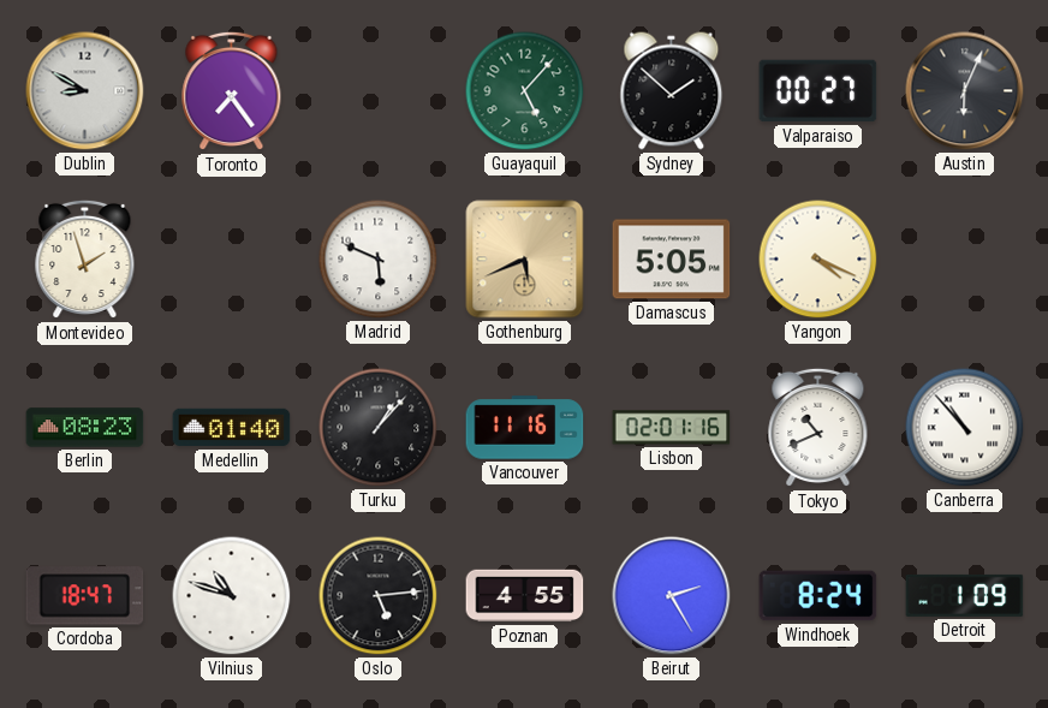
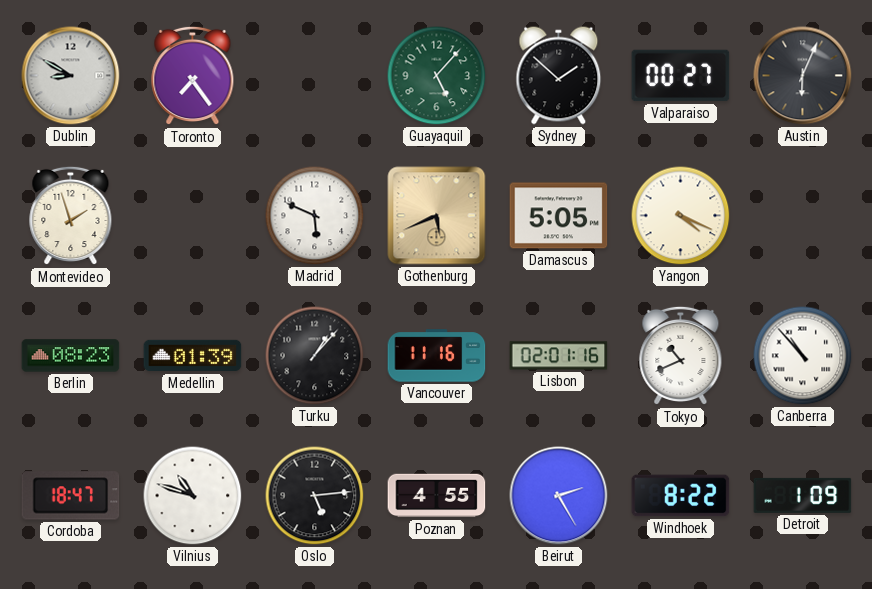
Medellin: 01:40 -> 01:39 (193, 356)
Windhoek: 8:24 -> 8:22 (681, 496)
